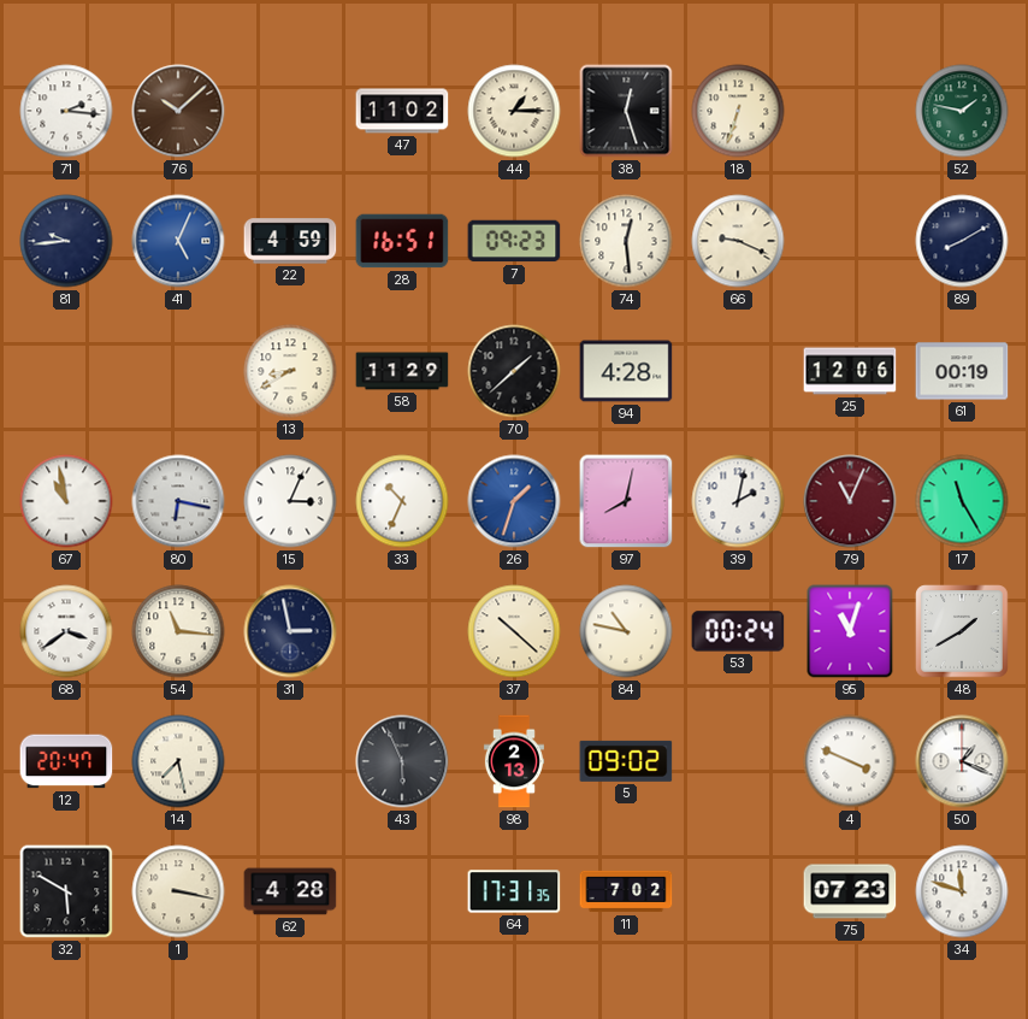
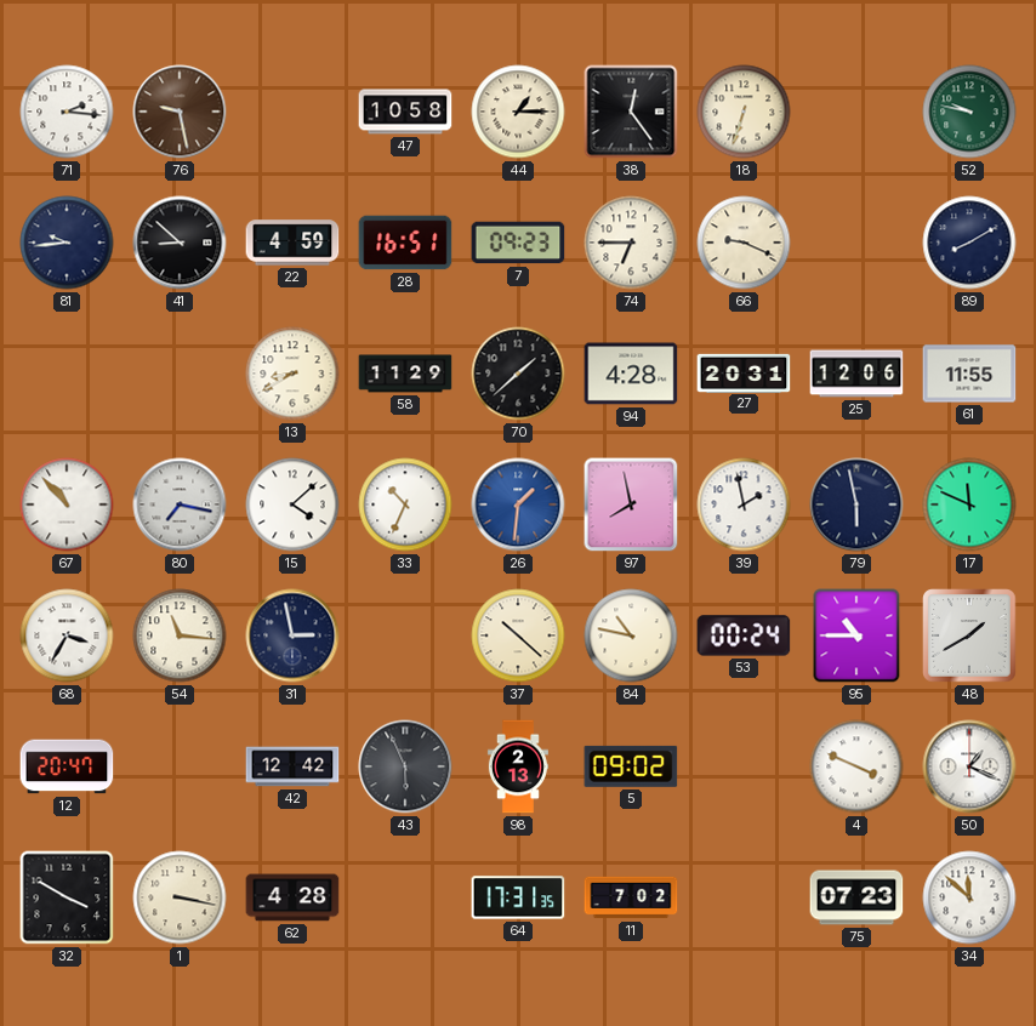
76: 10:08 -> 9:28 (180, 112)
47: 11:02 -> 10:58 (405, 112)
38: 12:27 -> 12:24 (631, 112)
52: 1:47 -> 9:47 (969, 112)
41: 5:04 -> 8:52 (180, 243)
41 dial: blue -> black (180, 243)
74: 12:29 -> 6:45 (631, 243)
27: none -> 20:31 (744, 372)
61: 00:19 -> 11:55 (969, 374)
67: 10:58 -> 10:53 (67, 505)
80: 6:17 -> 7:17 (180, 505)
15: 3:04 -> 4:08 (292, 505)
26: 1:33 -> 1:31 (518, 505)
97: 8:02 -> 7:58 (631, 505)
39: 2:02 -> 1:58 (744, 505)
79: 11:04 -> 5:58 (856, 505)
79 dial: burgundy -> navy (856, 505)
17: 11:25 -> 11:49 (969, 505)
68: 3:39 -> 3:35 (67, 635)
95: 11:03 -> 10:45 (856, 635)
14: 7:28 -> none (178, 761)
42: none -> 12:42 (292, 766)
32: 5:50 -> 3:50 (67, 897)
34: 11:48 -> 11:52 (969, 897)
